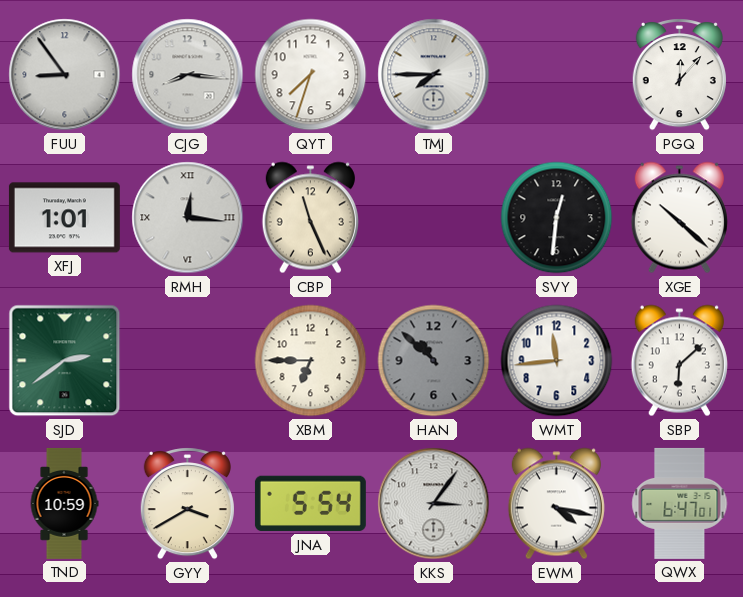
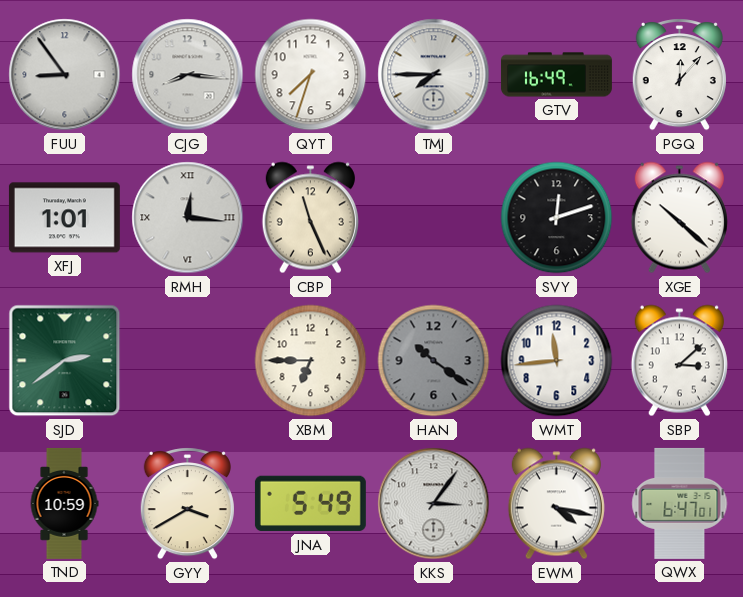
GTV: none -> 16:49 (556, 75)
SVY: 12:31 -> 12:12 (557, 218)
HAN: 10:52 -> 10:21 (434, 361)
SBP: 6:08 -> 3:08 (679, 361)
JNA: 5:54 -> 5:49 (310, 504)
